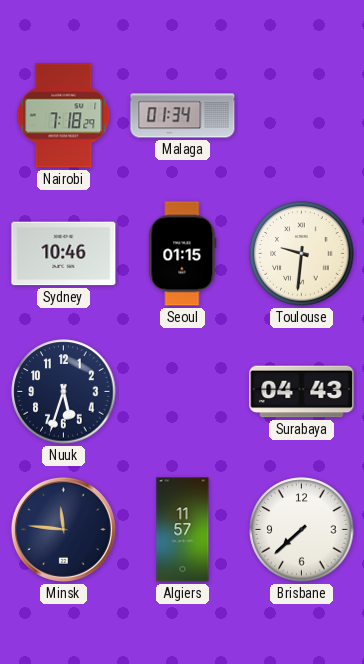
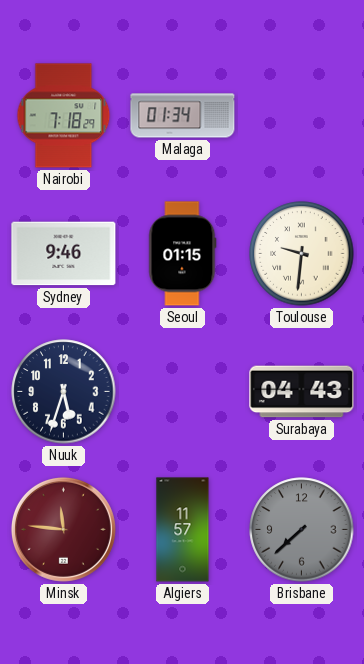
Sydney: 10:46 -> 9:46 (64, 254)
Minsk dial: navy -> burgundy (63, 529)
Brisbane dial: white -> grey (302, 530)
